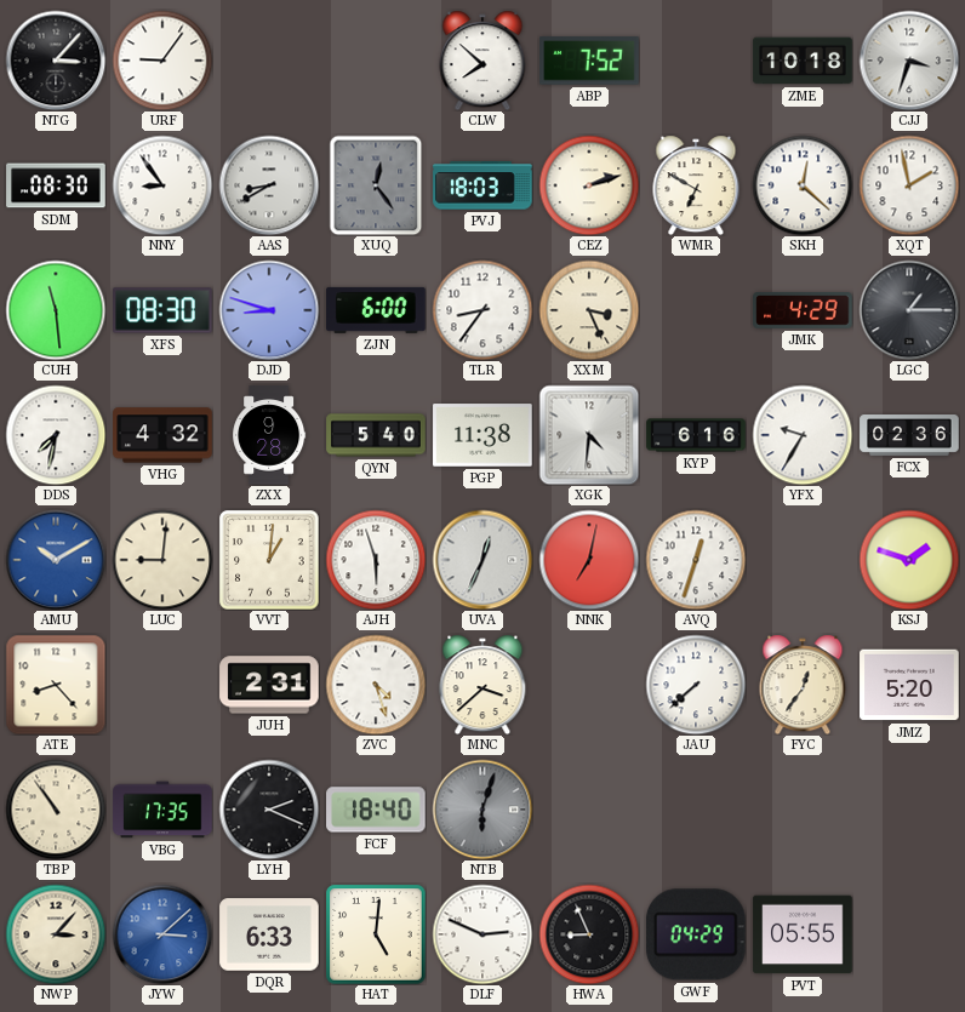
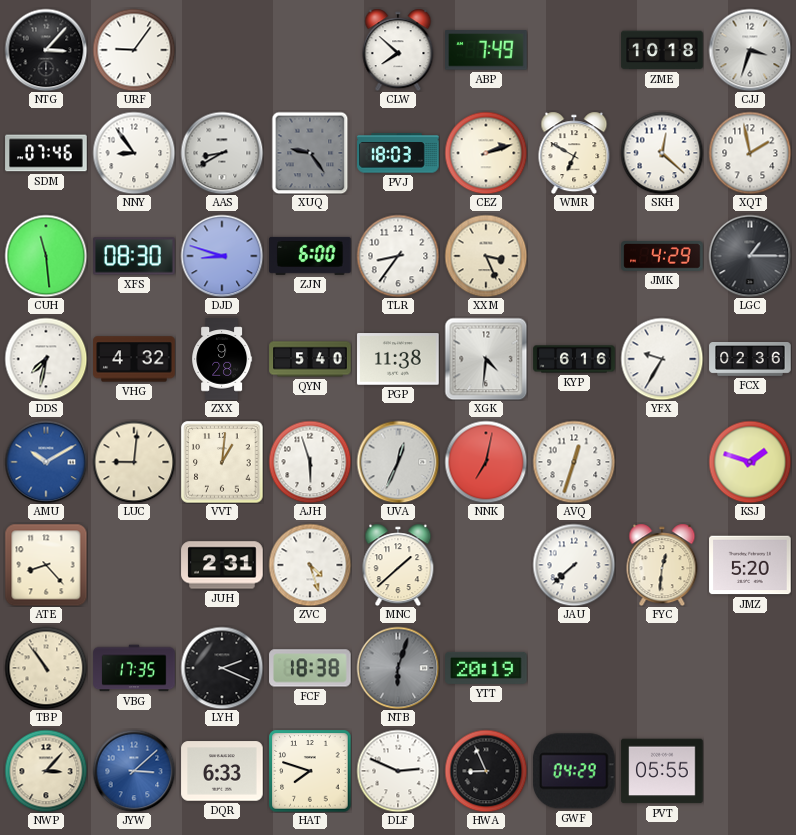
ABP: 7:52 -> 7:49 (486, 50)
SDM: 08:30 -> 07:46 (46, 153)
XUQ: 12:24 -> 9:24 (310, 153)
MNC: 3:38 -> 1:38 (398, 565)
FYC: 12:36 -> 12:31 (662, 565)
FCF: 18:40 -> 18:38 (310, 668)
YTT: none -> 20:19 (486, 668)
HAT: 5:01 -> 7:48 (310, 771)
